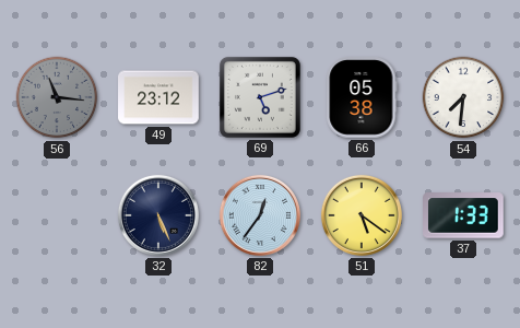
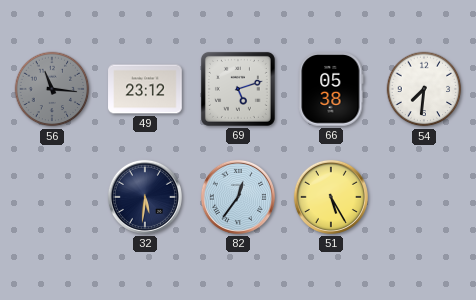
32: 5:26 -> 5:31 (145, 197)
51: 5:21 -> 5:25 (331, 197)
37: 1:33 -> none (463, 215)
